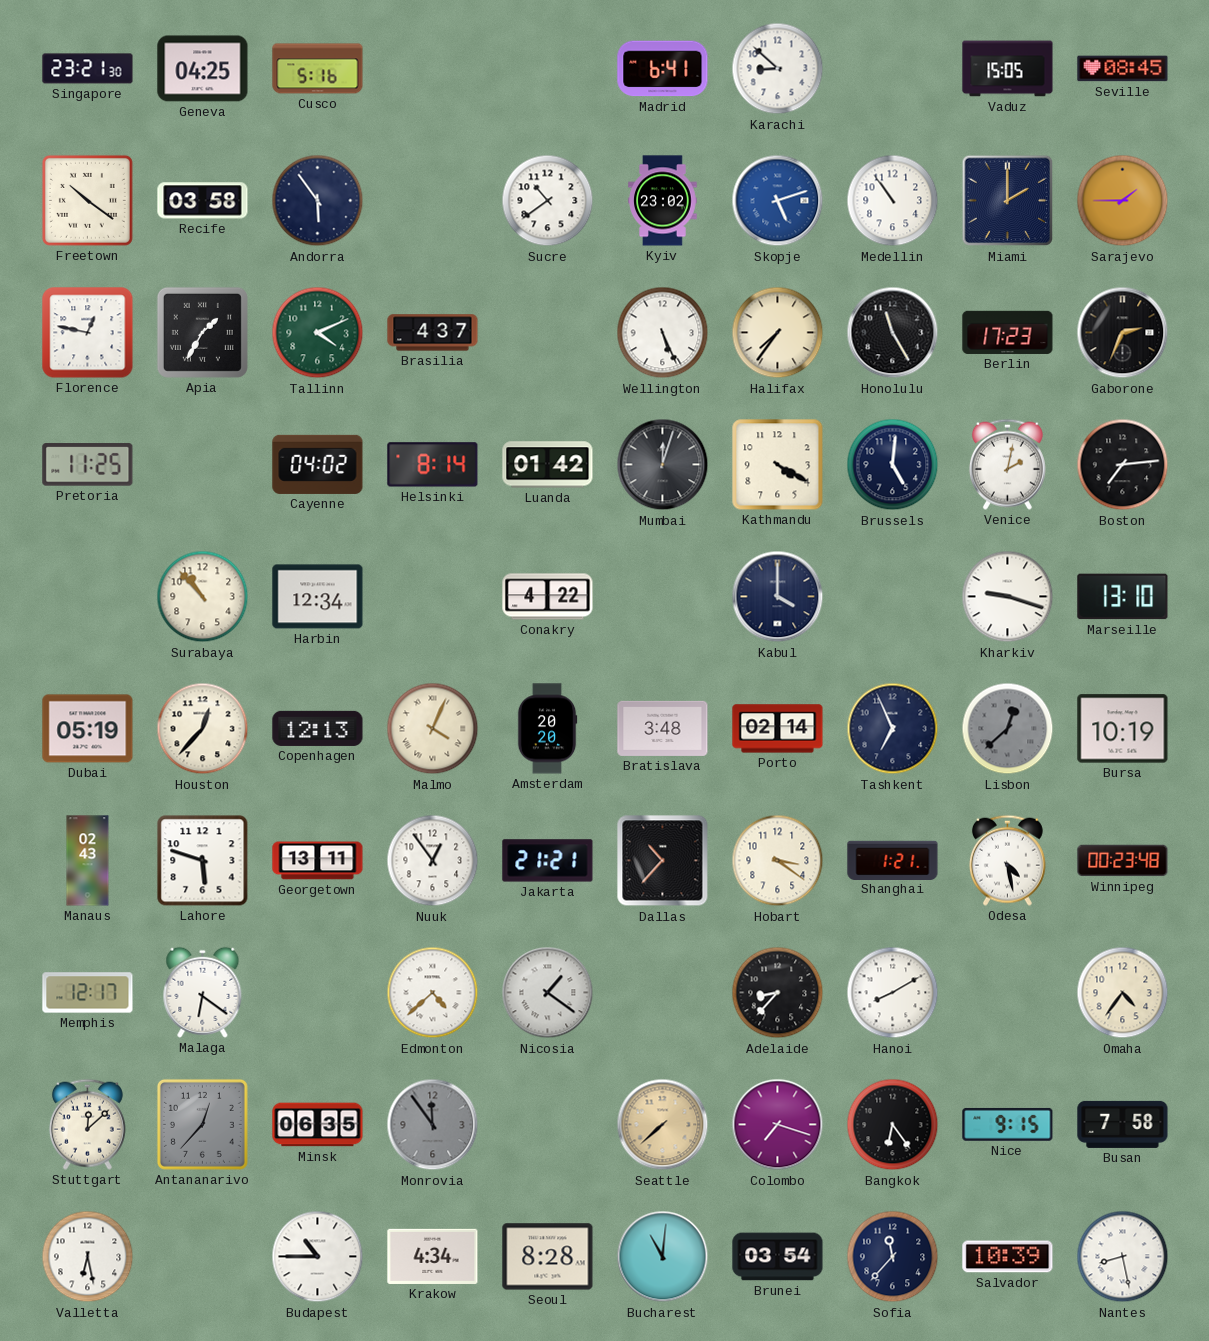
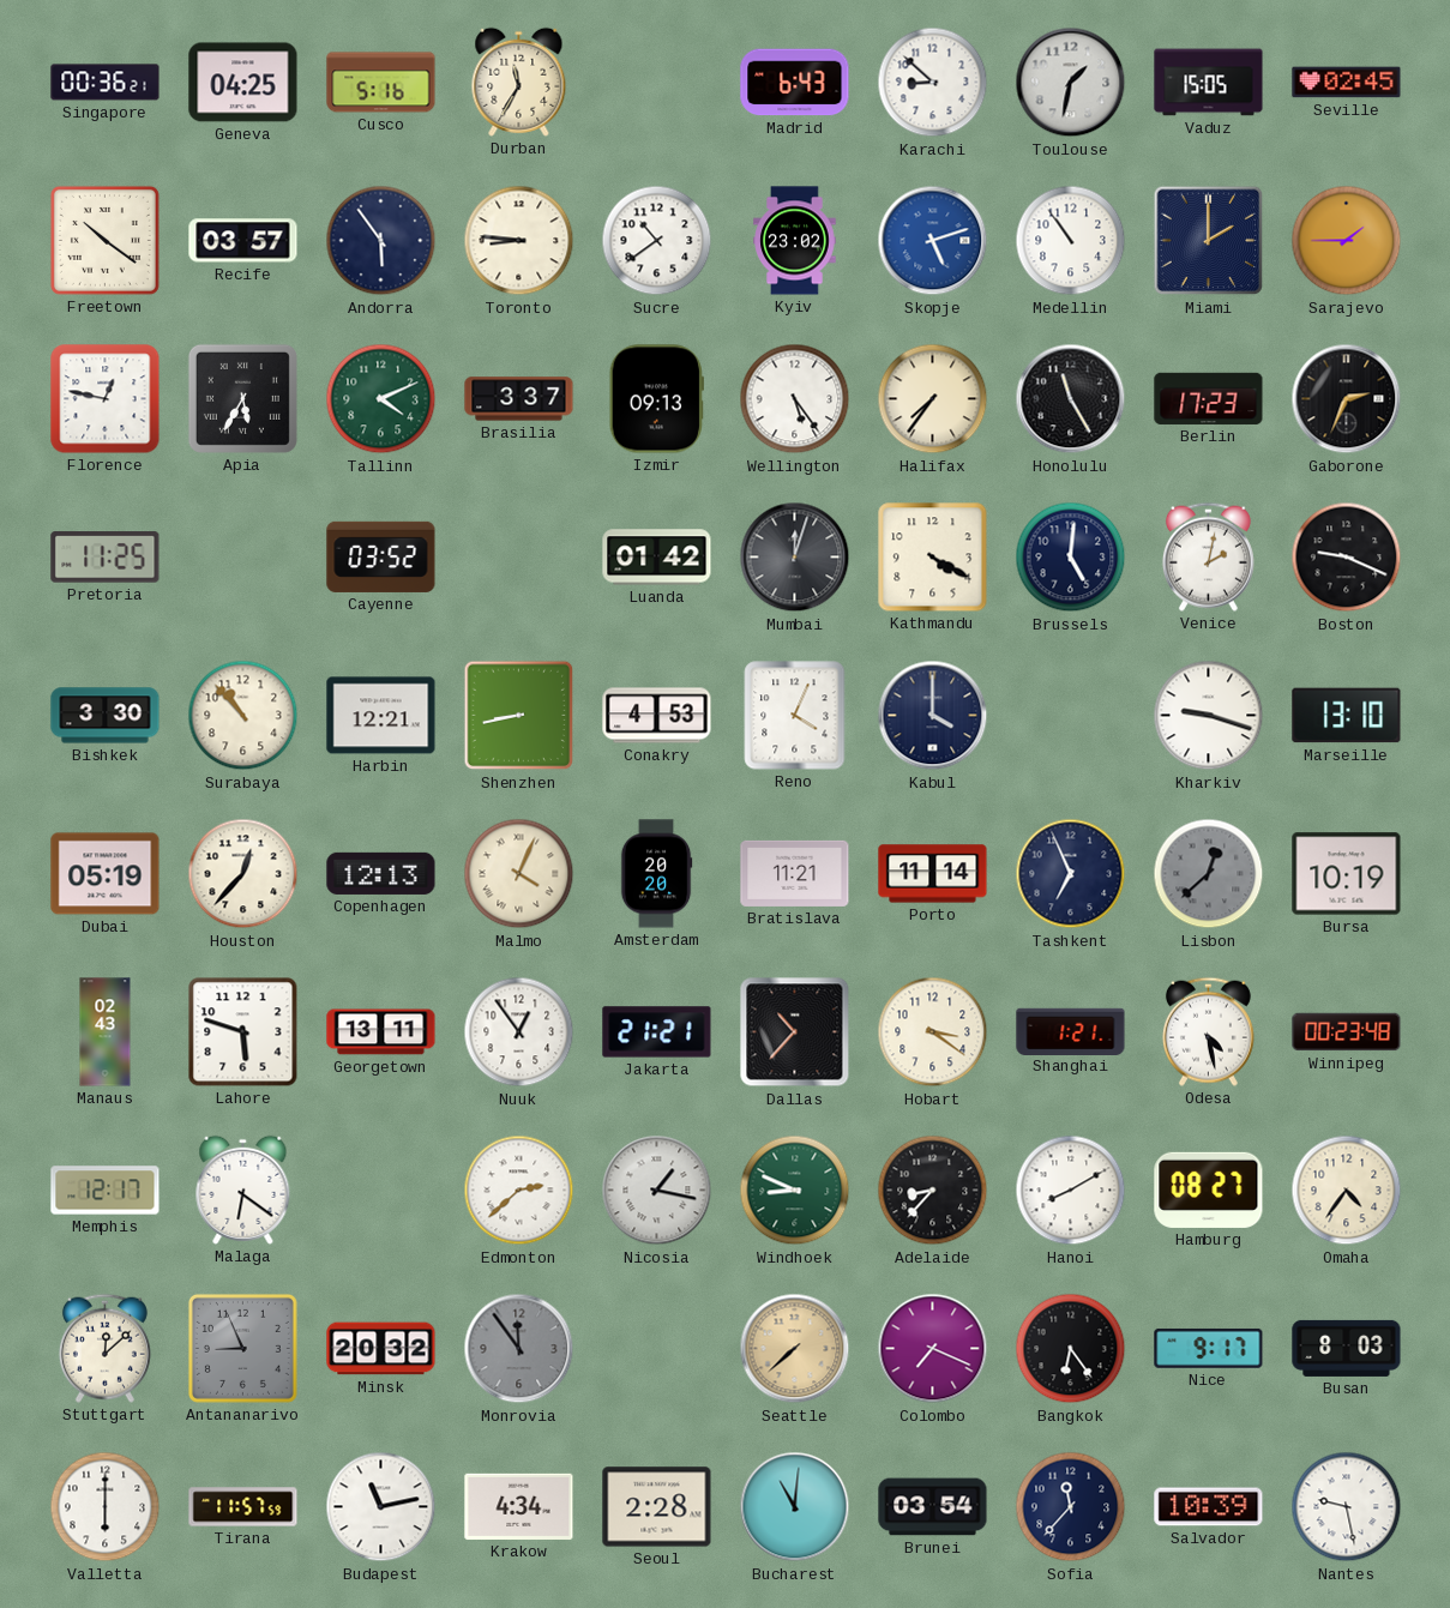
Singapore: 23:21 -> 00:36 (106, 83)
Durban: none -> 11:35 (519, 82)
Madrid: 6:41 -> 6:43 (795, 83)
Toulouse: none -> 1:32 (1071, 83)
Seville: 08:45 -> 02:45 (1347, 83)
Recife: 03:58 -> 03:57 (243, 241)
Toronto: none -> 8:46 (519, 241)
Apia: 1:35 -> 5:35 (242, 398)
Brasilia: 4:37 -> 3:37 (519, 399)
Izmir: none -> 09:13 (656, 399)
Wellington: 5:26 -> 5:24 (795, 399)
Cayenne: 04:02 -> 03:52 (381, 556)
Helsinki: 8:14 -> none (433, 465)
Boston: 7:14 -> 9:19 (1347, 558)
Bishkek: none -> 3:30 (106, 716)
Harbin: 12:34 -> 12:21 (381, 716)
Shenzhen: none -> 8:43 (519, 716)
Conakry: 4:22 -> 4:53 (657, 716)
Reno: none -> 4:04 (795, 716)
Bratislava: 3:48 -> 11:21 (795, 873)
Porto: 02:14 -> 11:14 (933, 874)
Edmonton: 4:38 -> 2:38 (519, 1191)
Nicosia: 1:21 -> 1:17 (657, 1191)
Windhoek: none -> 8:49 (795, 1191)
Hamburg: none -> 08:27 (1209, 1190)
Antananarivo: 12:37 -> 8:56 (242, 1348)
Minsk: 06:35 -> 20:32 (381, 1349)
Colombo: 7:18 -> 7:19 (933, 1349)
Nice: 9:15 -> 9:17 (1209, 1348)
Busan: 7:58 -> 8:03 (1347, 1348)
Valletta: 6:28 -> 6:00 (106, 1507)
Tirana: none -> 11:57 (243, 1507)
Budapest: 10:45 -> 11:13 (381, 1507)
Seoul: 8:28 -> 2:28 (657, 1507)
Nantes: 8:28 -> 9:28 (1347, 1507)
